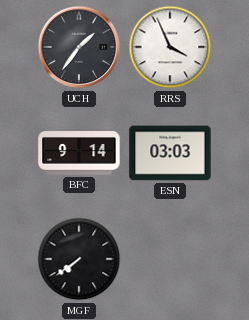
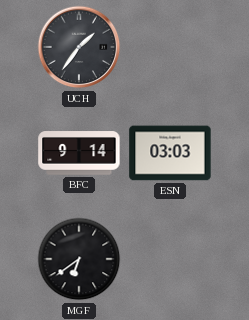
RRS: 3:56 -> none (170, 47)
MGF: 7:39 -> 6:39 (79, 259)
